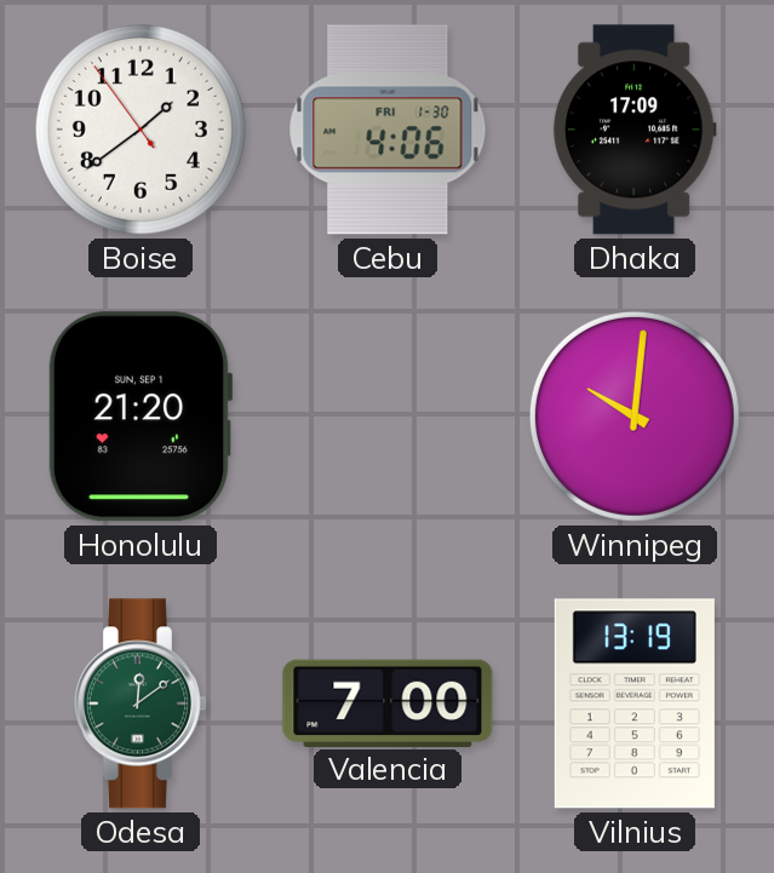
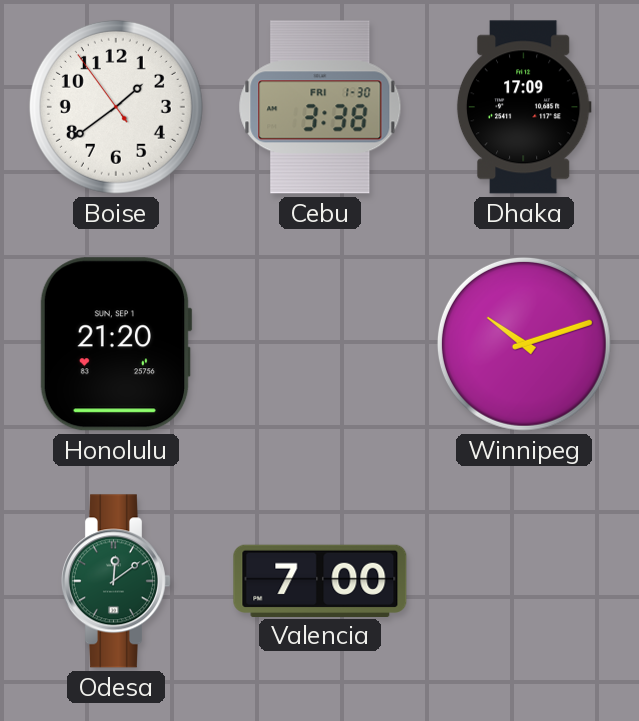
Cebu: 4:06 -> 3:38 (320, 107)
Winnipeg: 10:01 -> 10:12 (524, 344)
Vilnius: 13:19 -> none (635, 703)
